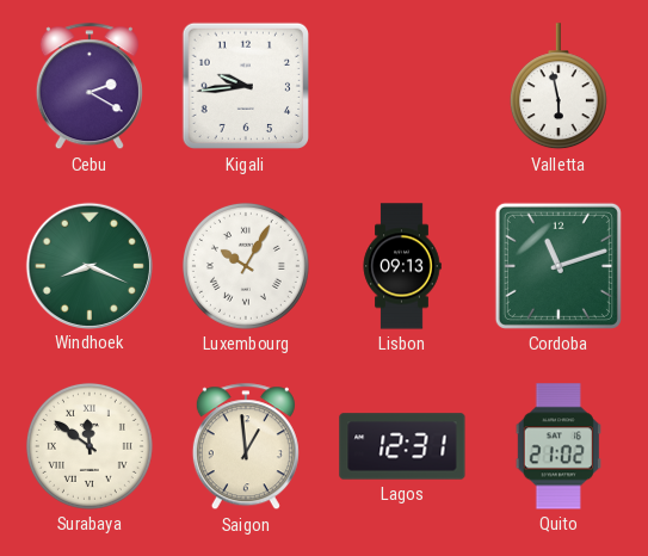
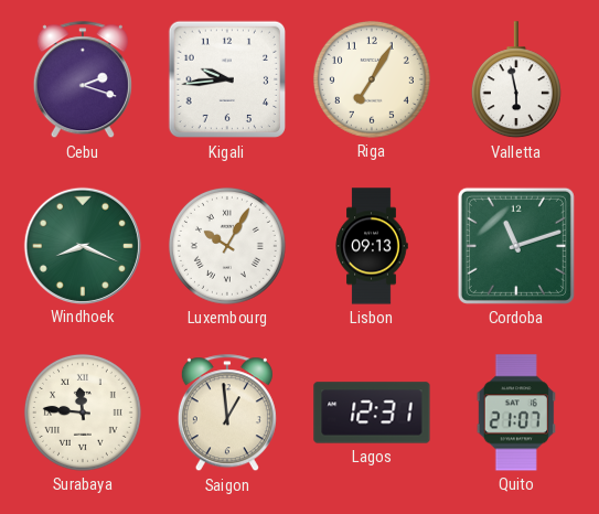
Cebu: 2:20 -> 2:18 (83, 81)
Riga: none -> 7:05 (372, 79)
Surabaya: 11:51 -> 11:46 (83, 413)
Quito: 21:02 -> 21:07 (516, 413)
